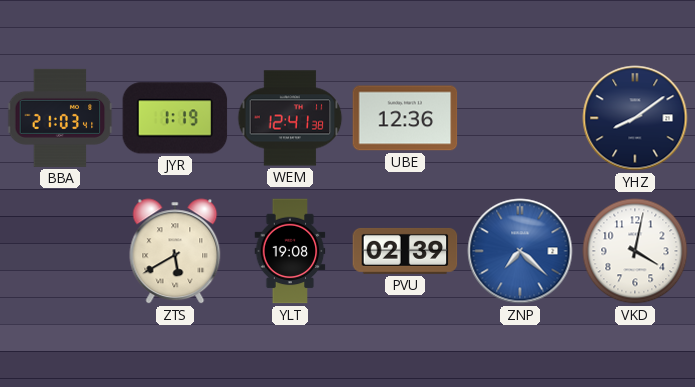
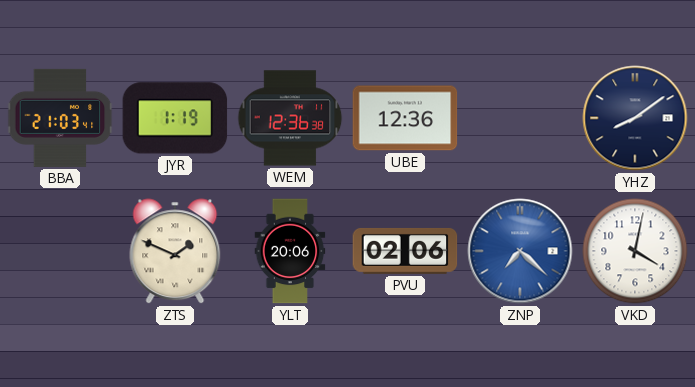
WEM: 12:41 -> 12:36 (290, 118)
ZTS: 5:40 -> 1:49 (175, 251)
YLT: 19:08 -> 20:06 (290, 251)
PVU: 02:39 -> 02:06 (405, 251)
